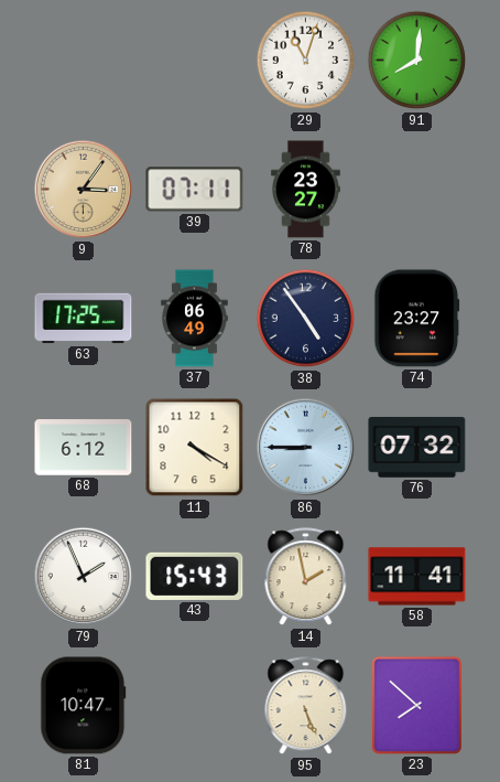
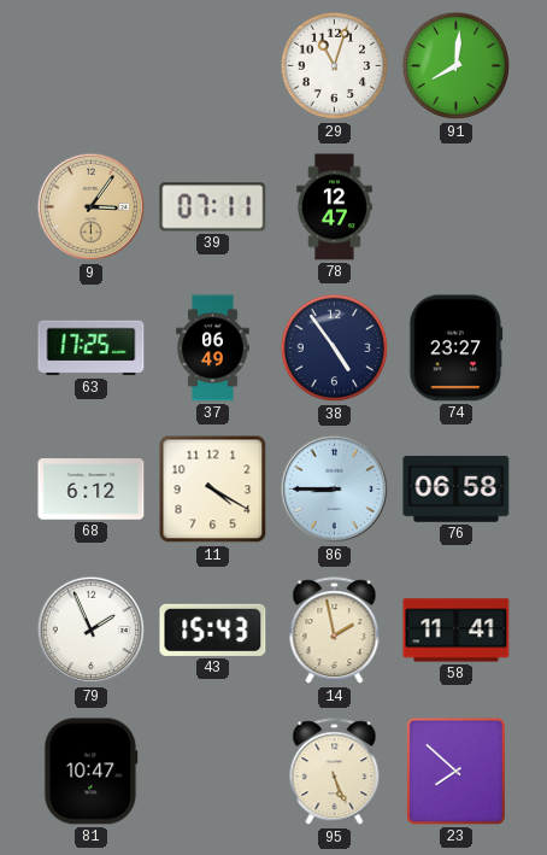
78: 23:27 -> 12:47 (335, 207)
76: 07:32 -> 06:58 (457, 488)
